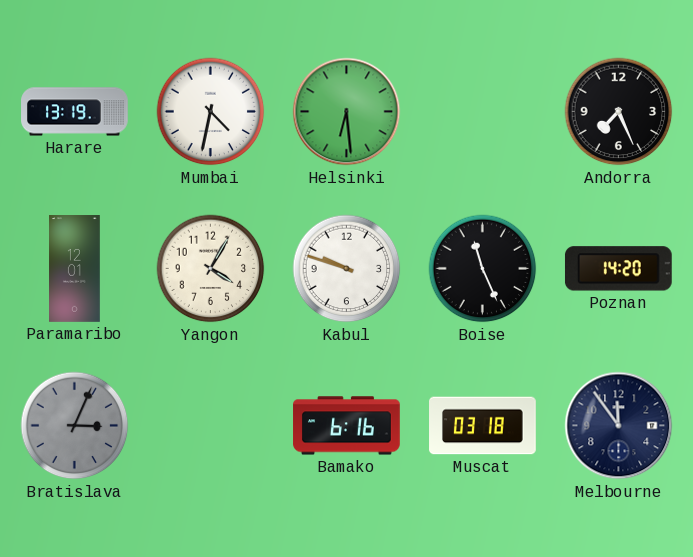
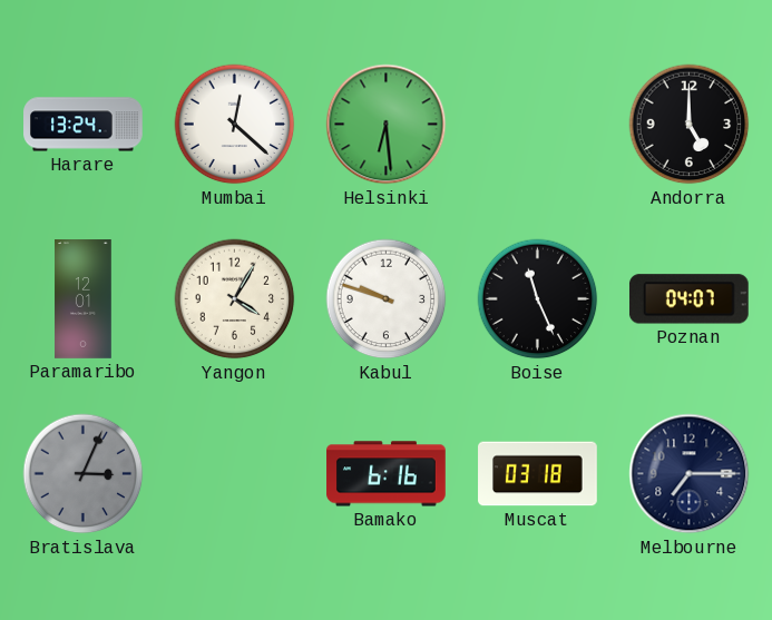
Harare: 13:19 -> 13:24 (84, 125)
Mumbai: 4:32 -> 12:22 (235, 125)
Andorra: 7:26 -> 5:00 (690, 125)
Poznan: 14:20 -> 04:07 (688, 299)
Melbourne: 11:54 -> 7:15 (690, 474)
